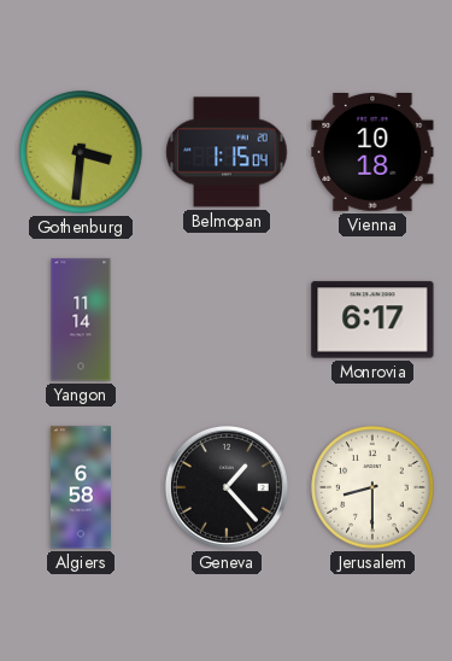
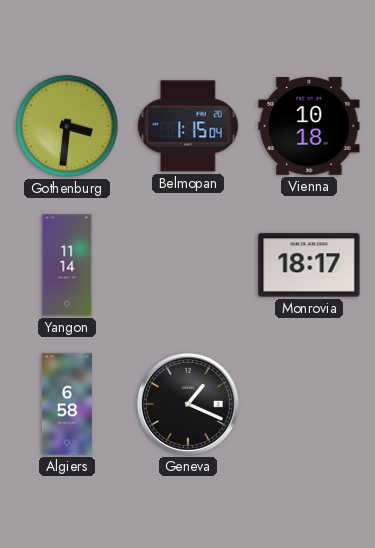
Monrovia: 6:17 -> 18:17 (309, 265)
Geneva: 1:23 -> 1:19 (188, 404)
Jerusalem: 8:30 -> none (372, 487)
